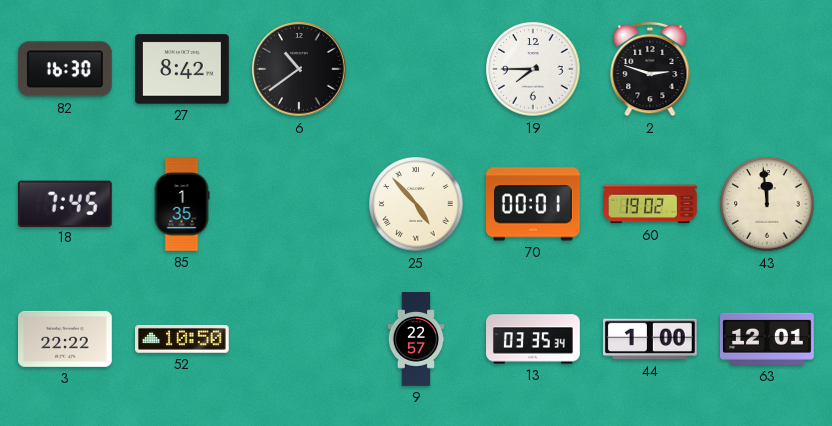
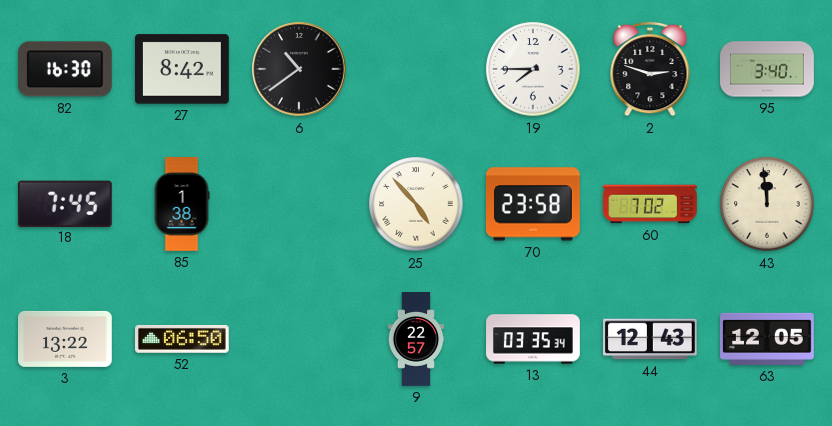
95: none -> 3:40 (767, 69)
85: 1:35 -> 1:38 (182, 204)
70: 00:01 -> 23:58 (533, 204)
60: 19:02 -> 7:02 (651, 204)
3: 22:22 -> 13:22 (66, 339)
52: 10:50 -> 06:50 (183, 340)
44: 1:00 -> 12:43 (651, 339)
63: 12:01 -> 12:05 (767, 339)
